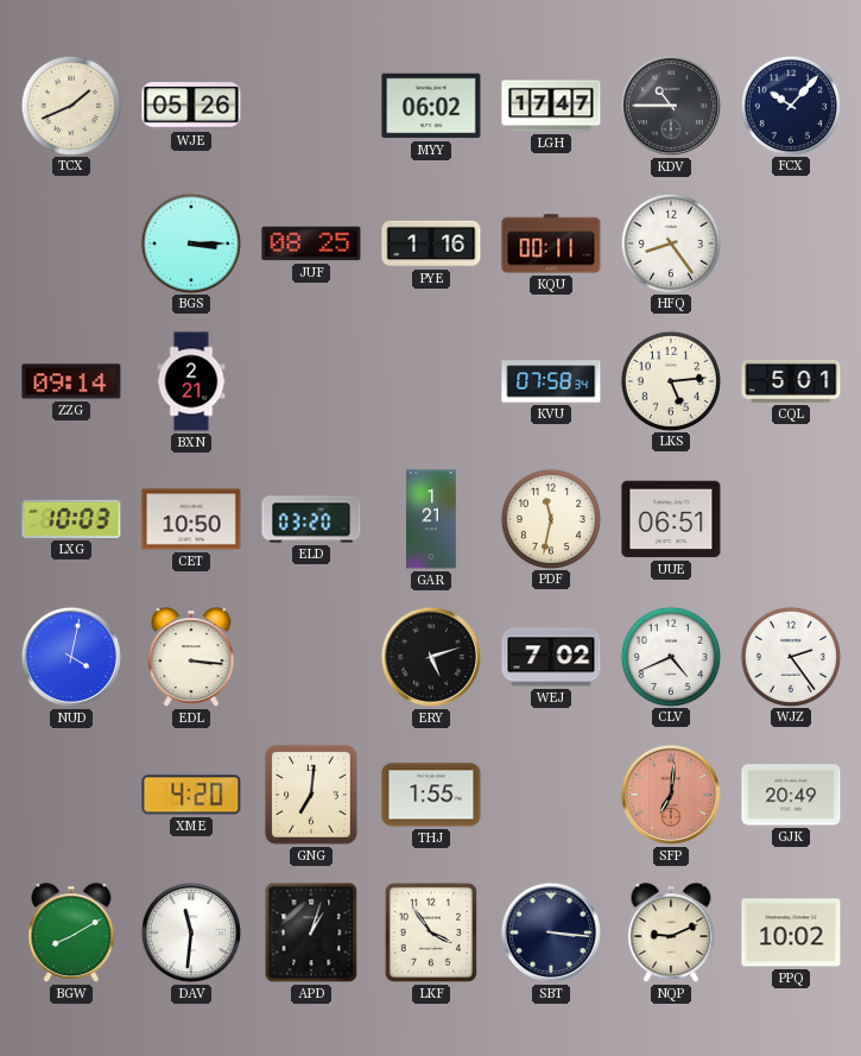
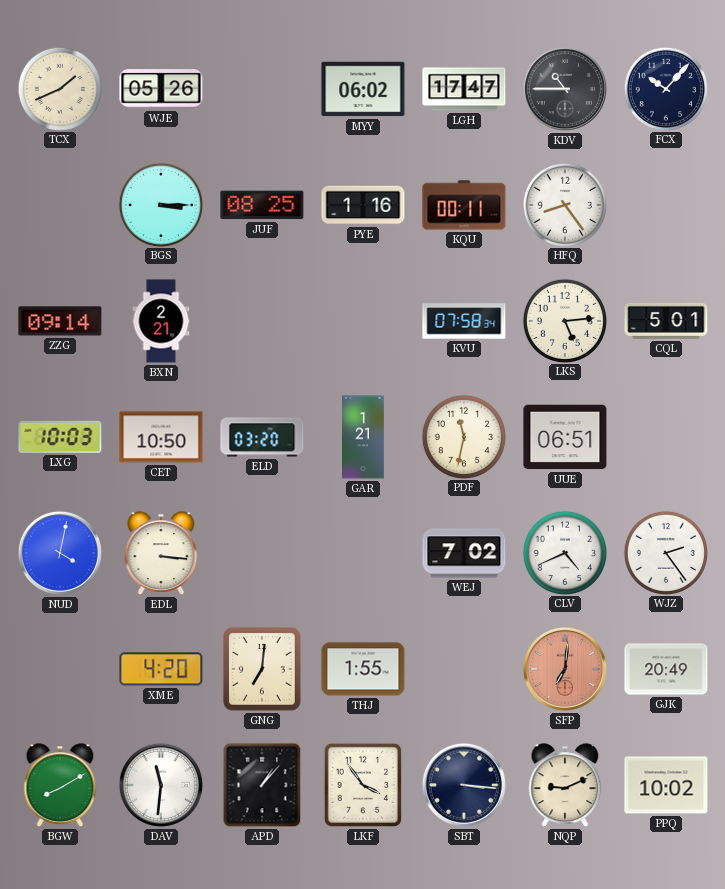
ERY: 5:12 -> none (431, 657)
APD: 1:03 -> 1:07 (262, 785)
